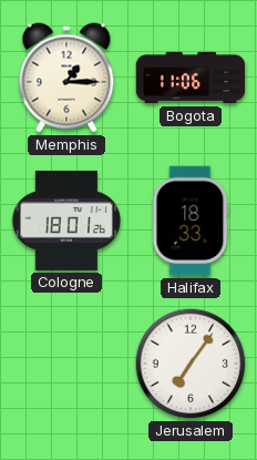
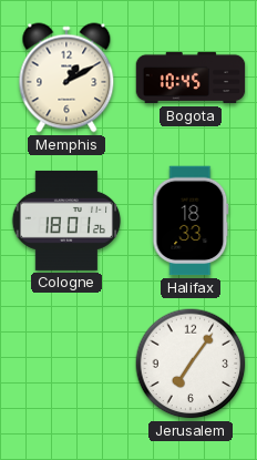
Memphis: 1:15 -> 1:10 (66, 78)
Bogota: 11:06 -> 10:45 (191, 78)
